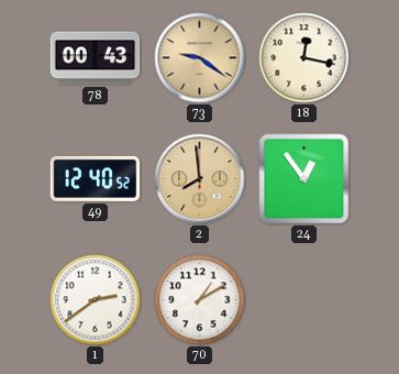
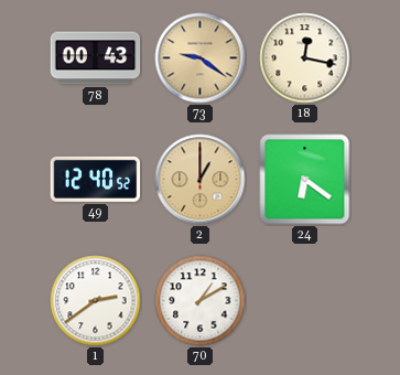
2: 7:59 -> 1:00 (201, 180)
24: 12:54 -> 6:21 (305, 180)
